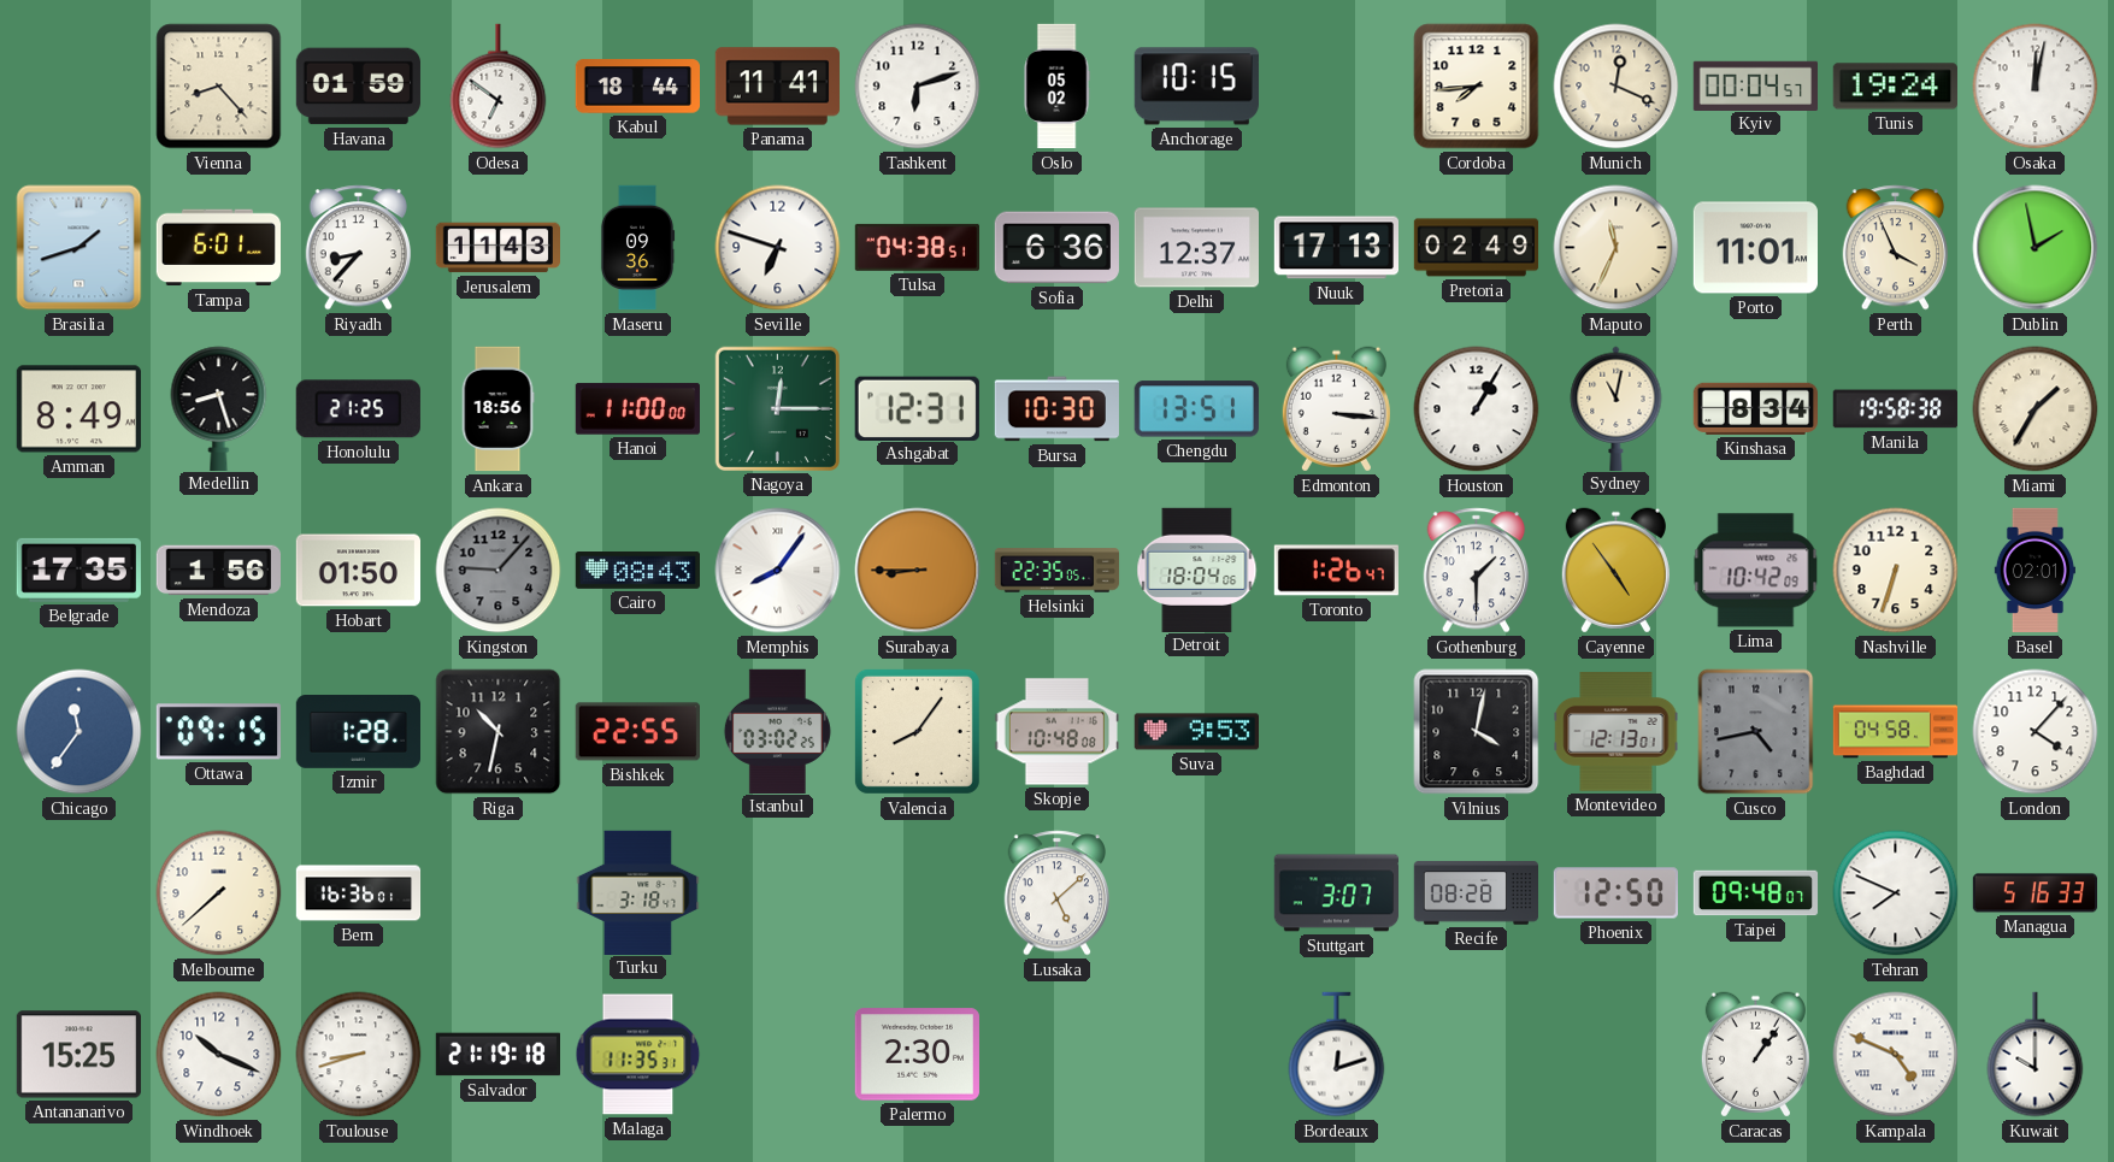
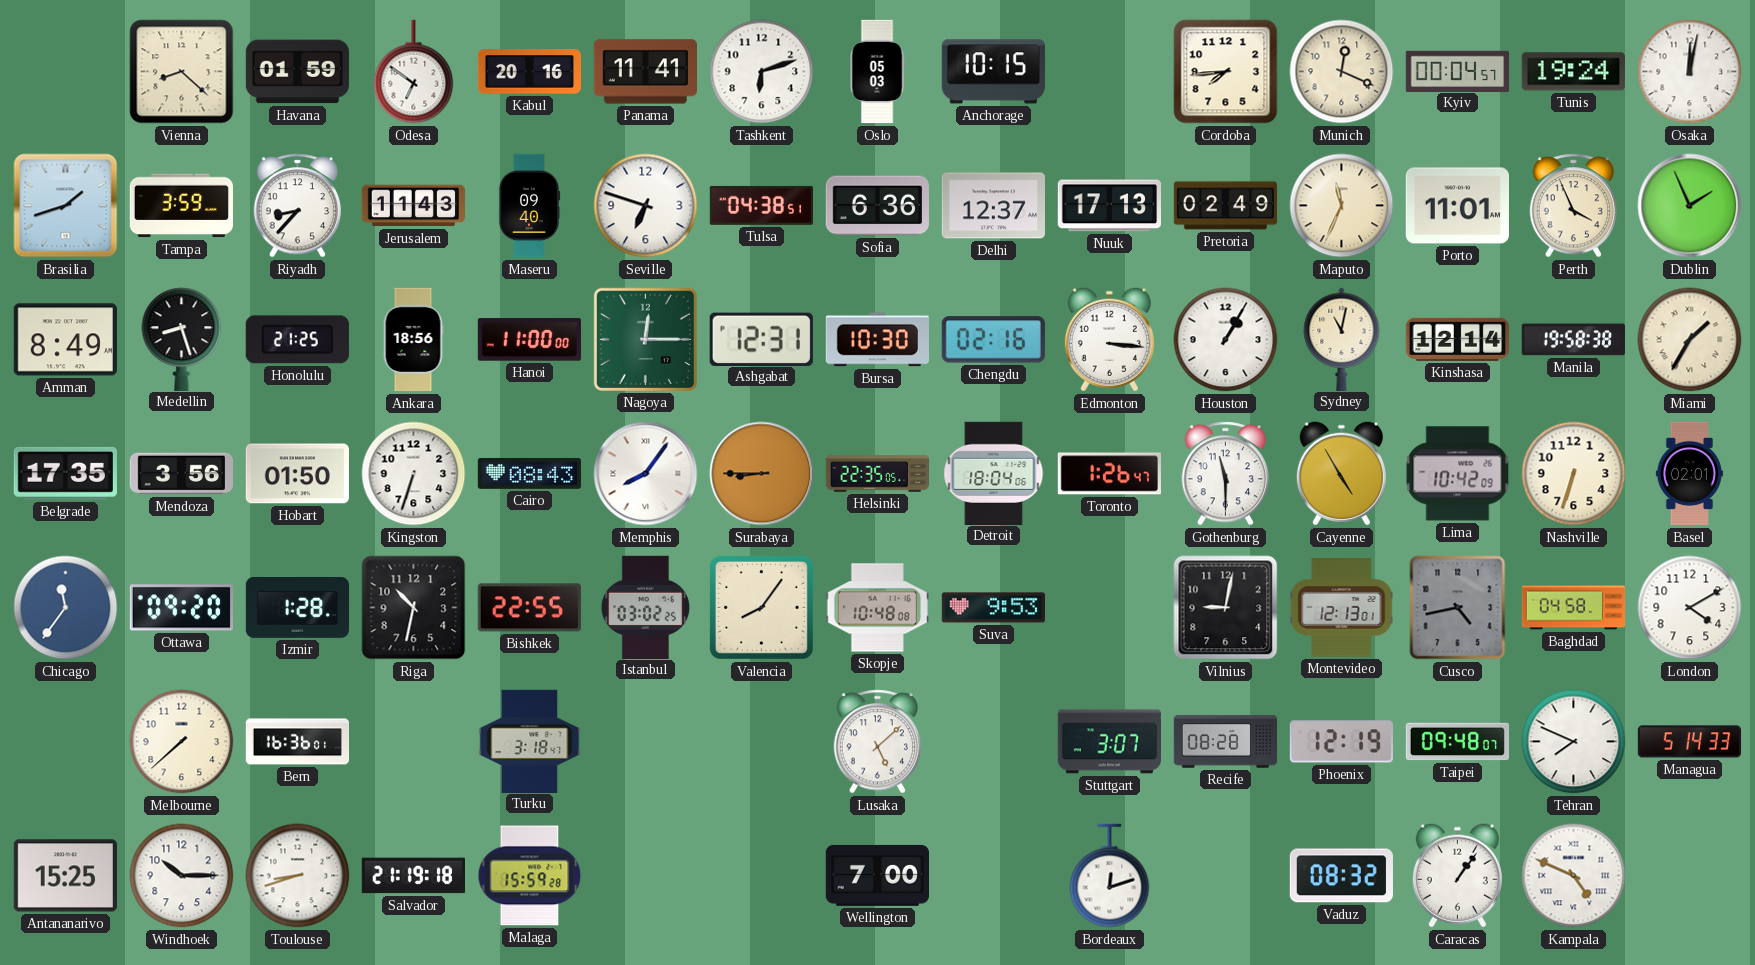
Vienna: 8:23 -> 8:22 (182, 72)
Kabul: 18:44 -> 20:16 (529, 72)
Oslo: 05:02 -> 05:03 (877, 72)
Tampa: 6:01 -> 3:59 (181, 206)
Maseru: 09:36 -> 09:40 (529, 206)
Dublin: 1:58 -> 1:56 (1690, 206)
Chengdu: 13:51 -> 02:16 (993, 340)
Kinshasa: 8:34 -> 12:14 (1457, 339)
Mendoza: 1:56 -> 3:56 (181, 474)
Kingston: 9:07 -> 6:33 (414, 474)
Kingston dial: grey -> white (414, 474)
Gothenburg: 1:30 -> 11:30 (1226, 474)
Cayenne: 4:54 -> 4:55 (1341, 474)
Ottawa: 09:15 -> 09:20 (181, 608)
Vilnius: 4:02 -> 9:02 (1226, 608)
London: 4:07 -> 4:10 (1690, 608)
Phoenix: 12:50 -> 12:19 (1341, 742)
Managua: 5:16 -> 5:14 (1690, 742)
Windhoek: 10:19 -> 10:15 (182, 876)
Malaga: 11:35 -> 15:59 (530, 876)
Palermo: 2:30 -> none (917, 1055)
Wellington: none -> 7:00 (877, 875)
Vaduz: none -> 08:32 (1341, 876)
Kuwait: 10:00 -> none (2036, 1055)
